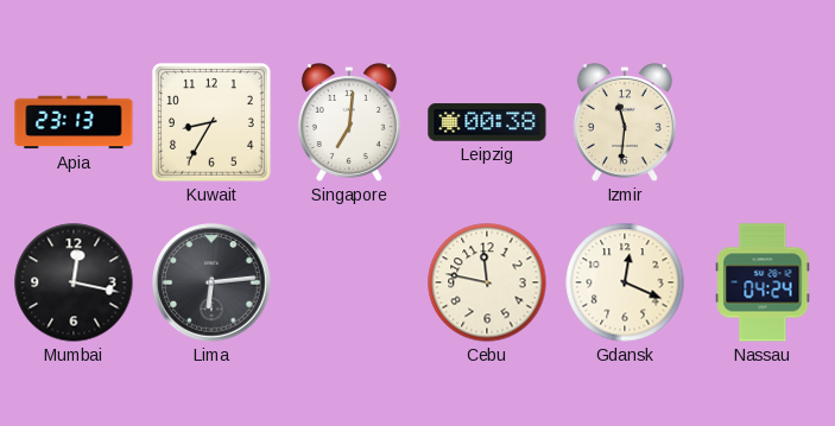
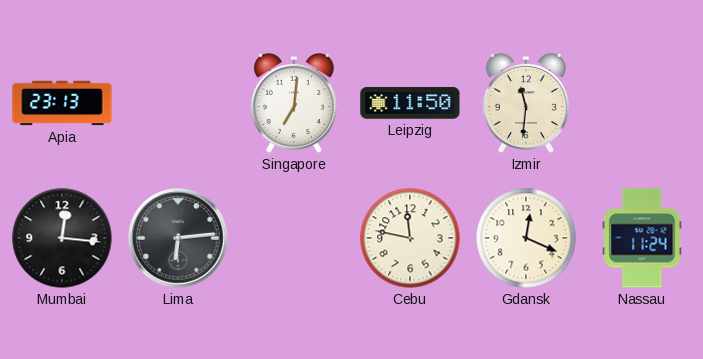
Kuwait: 8:35 -> none (213, 123)
Leipzig: 00:38 -> 11:50 (410, 103)
Mumbai: 12:17 -> 12:16 (62, 238)
Nassau: 04:24 -> 11:24 (642, 238)
